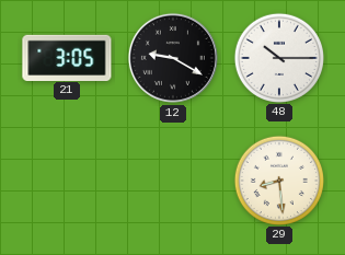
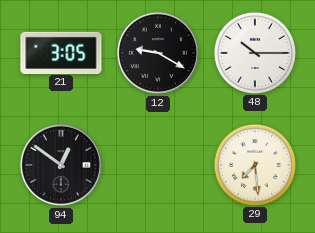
94: none -> 12:51 (61, 165)
29: 8:29 -> 7:29 (254, 164)
